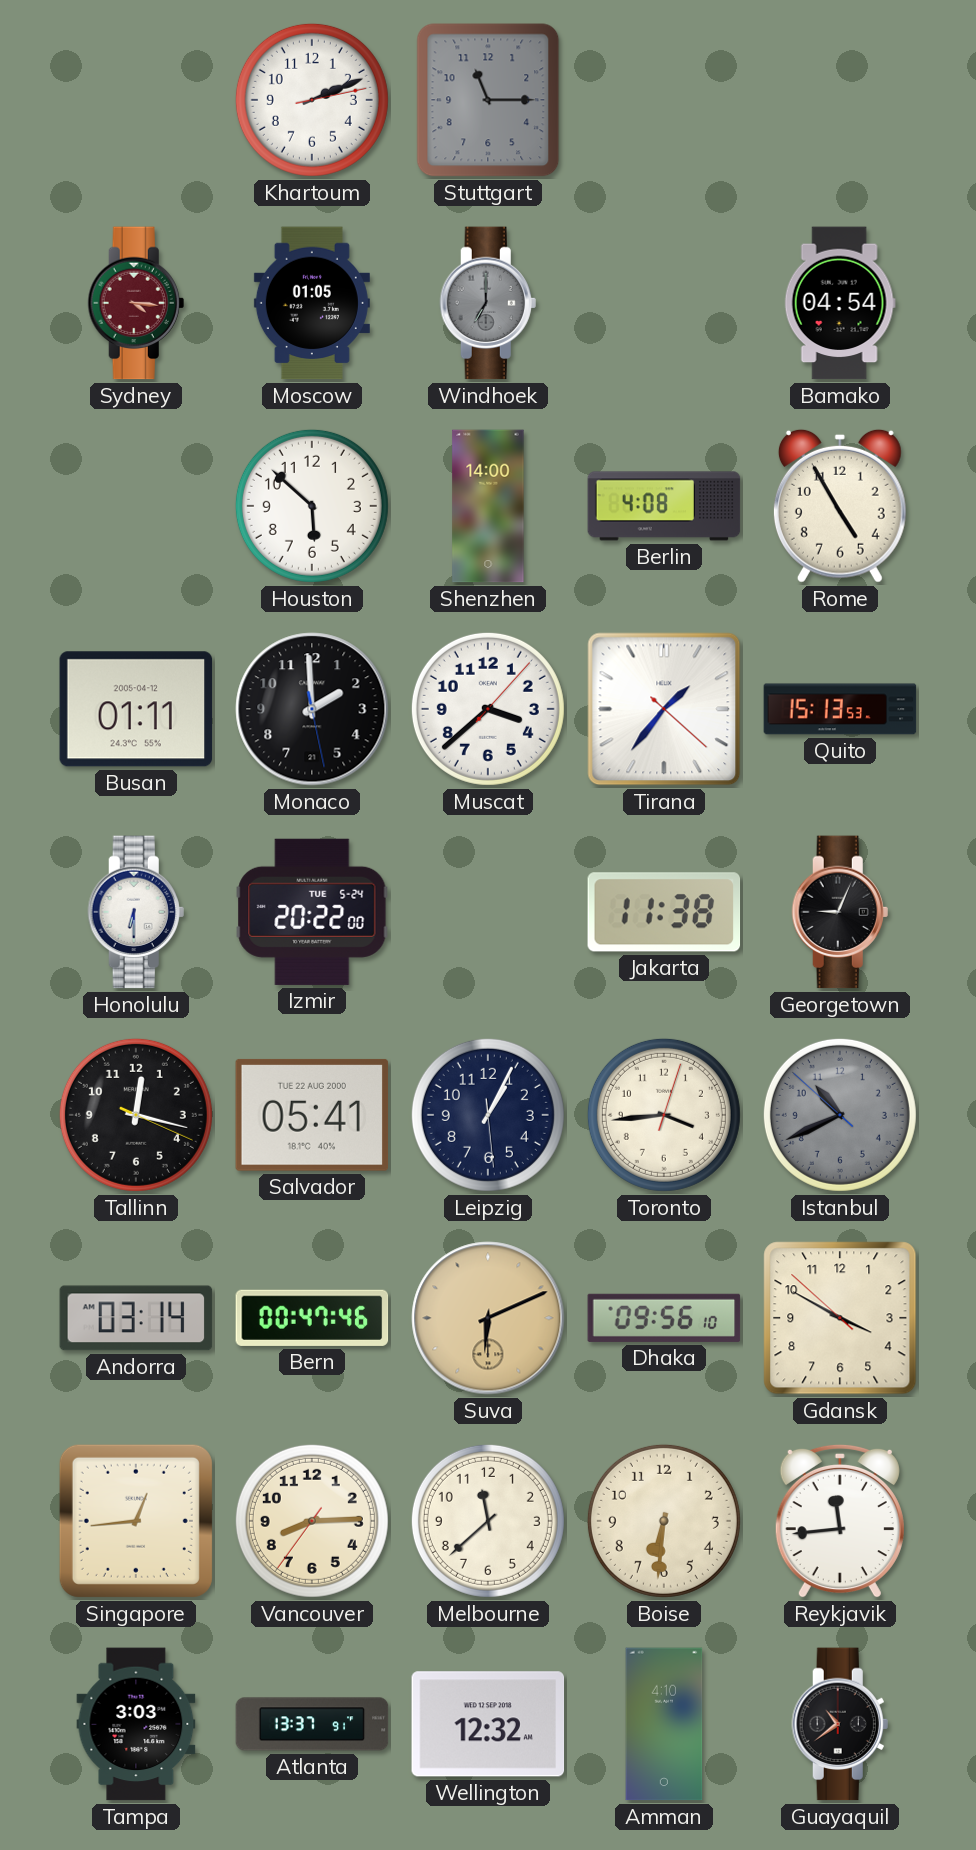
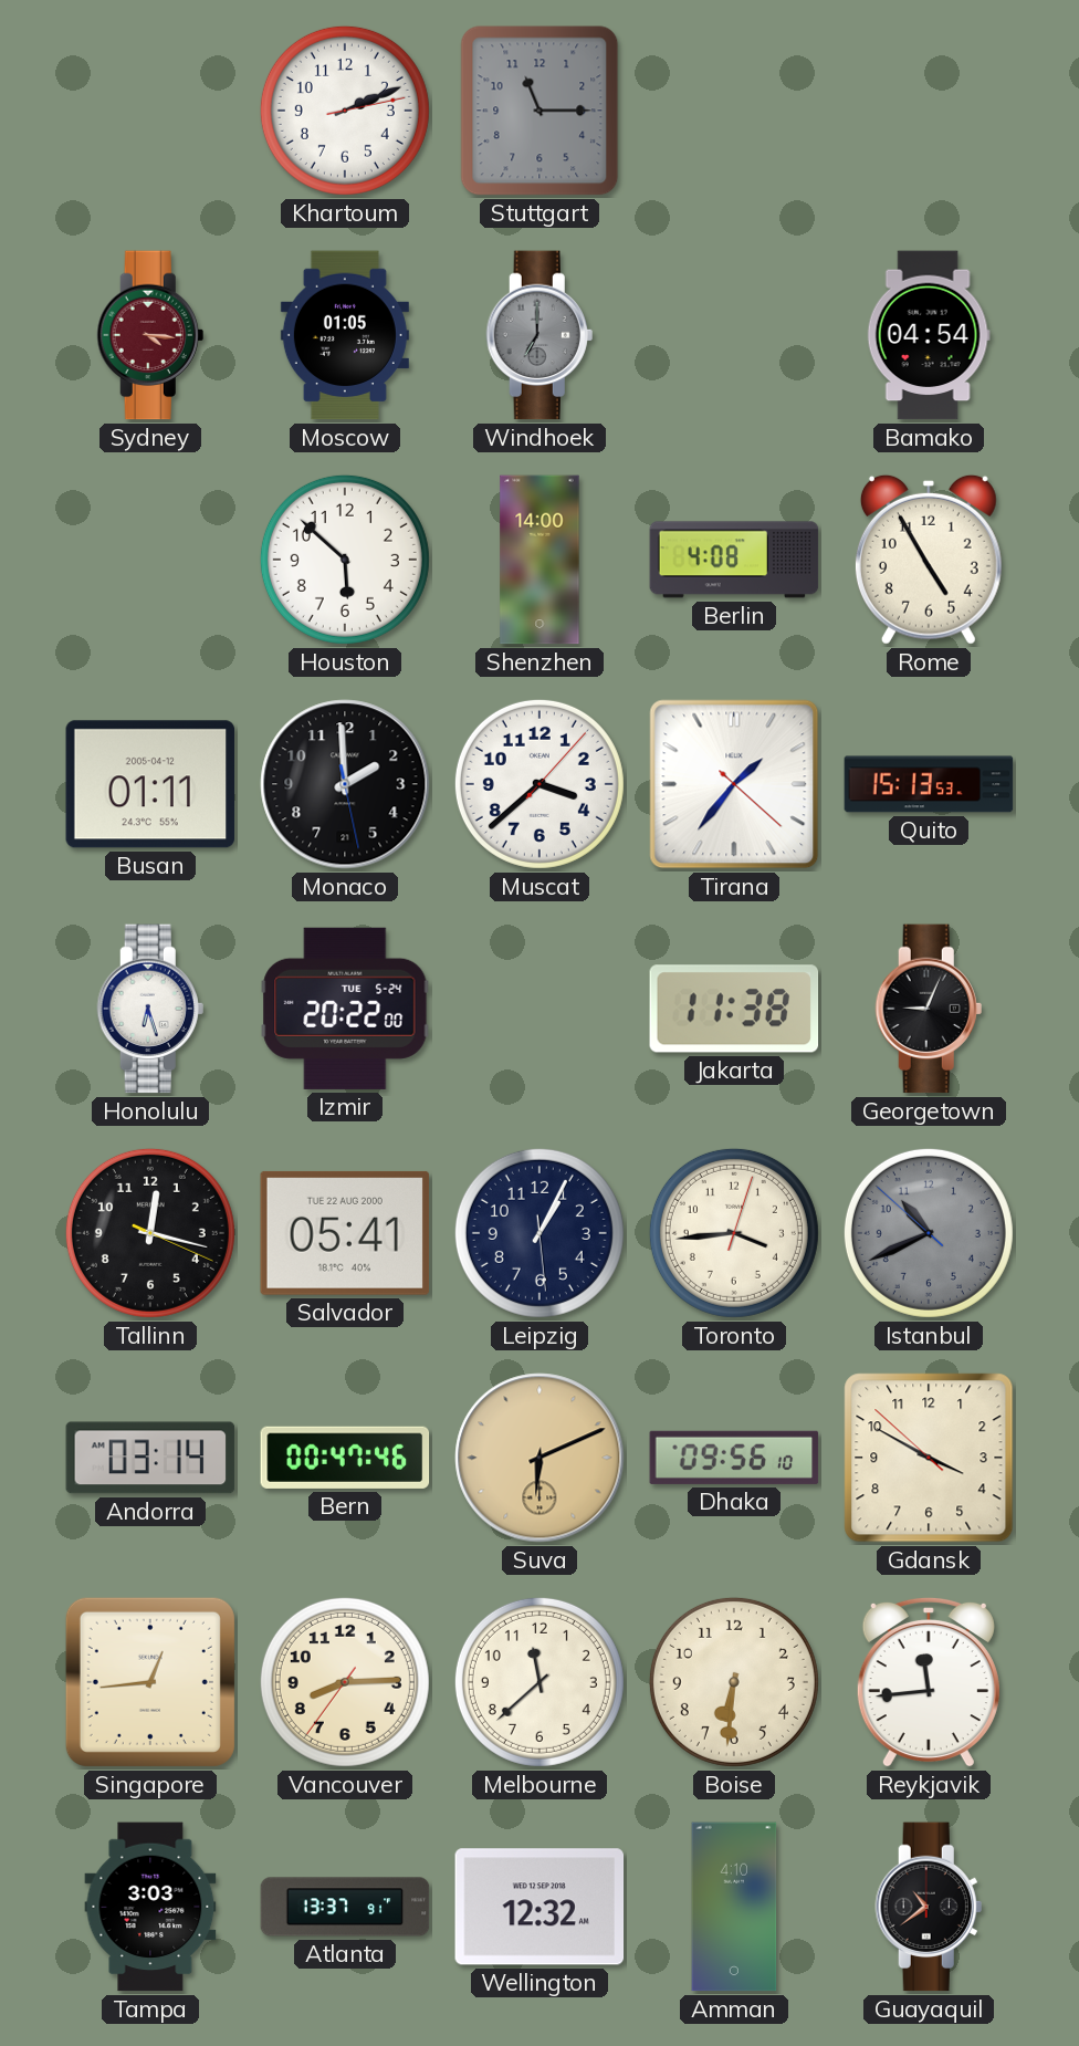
Honolulu: 6:30 -> 6:27 (150, 1009)
